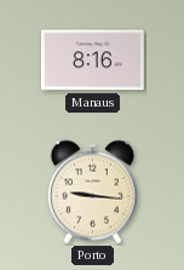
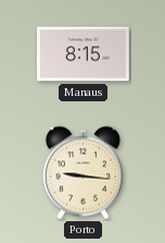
Manaus: 8:16 -> 8:15 (84, 54)
